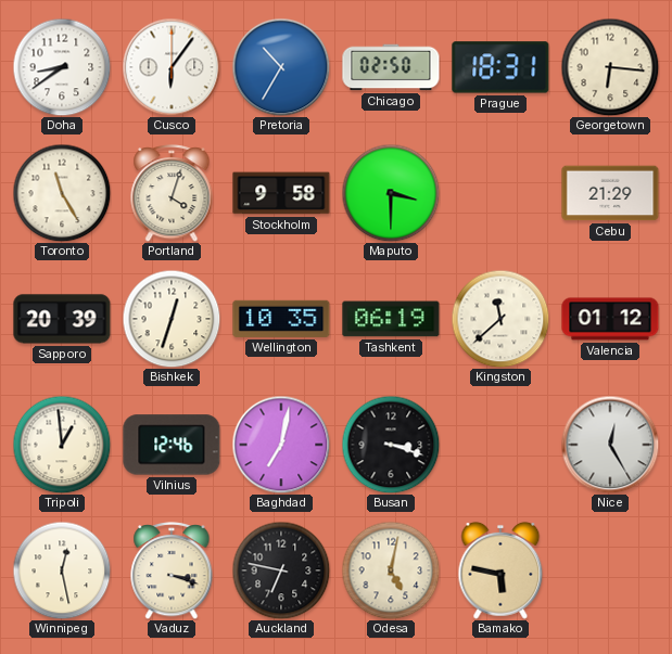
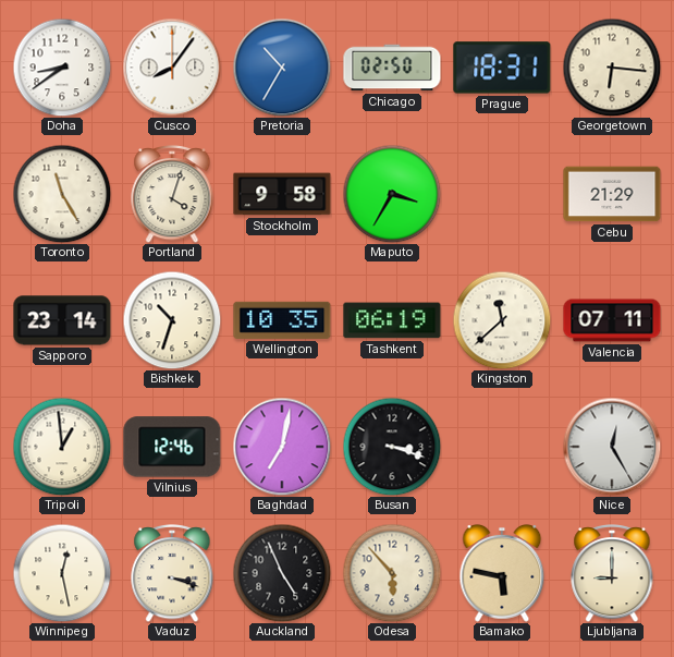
Cusco: 6:06 -> 8:06 (172, 68)
Maputo: 3:30 -> 3:35 (392, 194)
Sapporo: 20:39 -> 23:14 (62, 320)
Bishkek: 12:33 -> 10:33 (172, 320)
Valencia: 01:12 -> 07:11 (612, 320)
Auckland: 6:47 -> 4:56 (282, 573)
Odesa: 5:02 -> 5:53 (392, 573)
Ljubljana: none -> 9:00 (612, 574)
